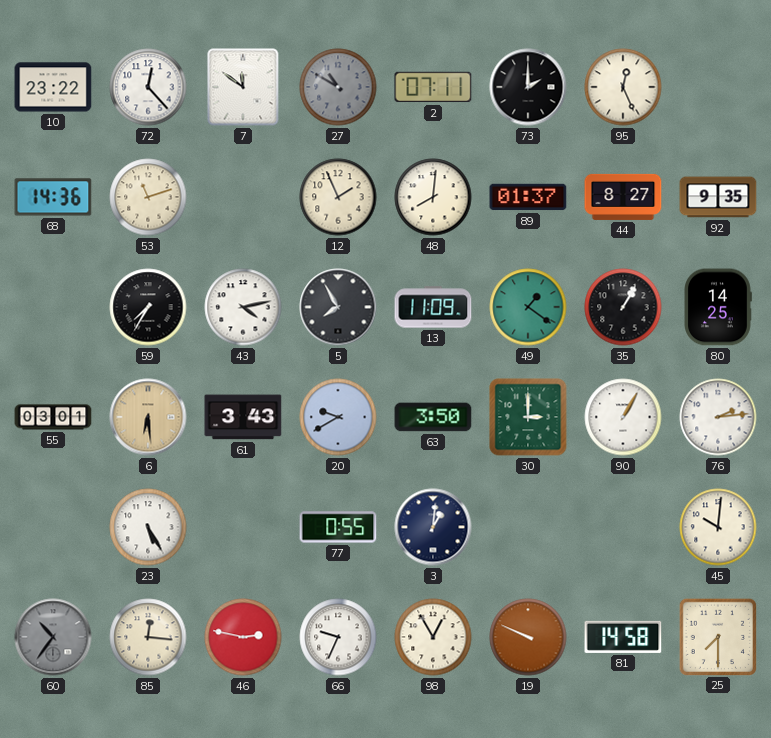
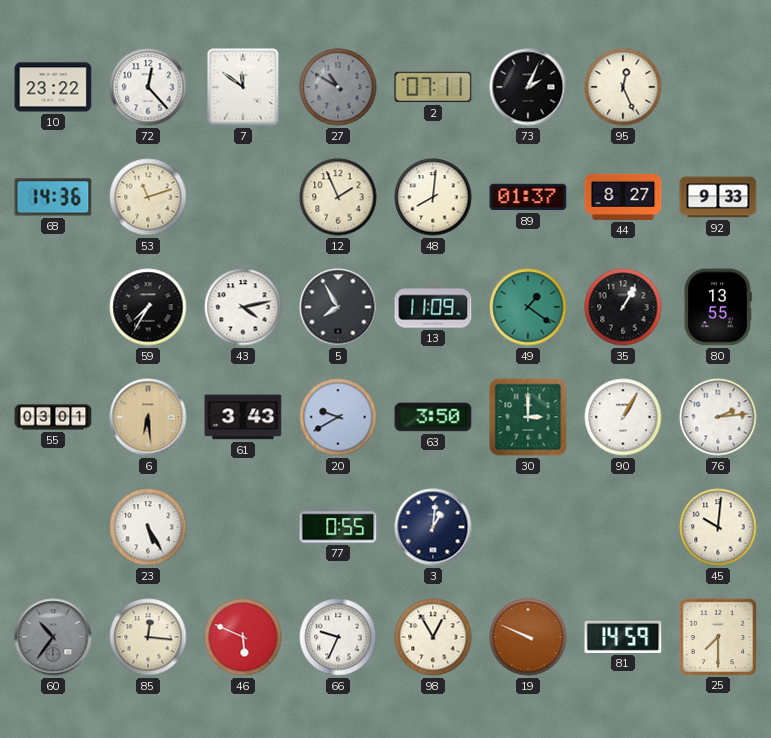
73: 2:00 -> 2:04 (528, 87)
92: 9:35 -> 9:33 (718, 197)
80: 14:25 -> 13:55 (718, 307)
46: 2:47 -> 5:49 (243, 637)
81: 14:58 -> 14:59 (623, 637)
